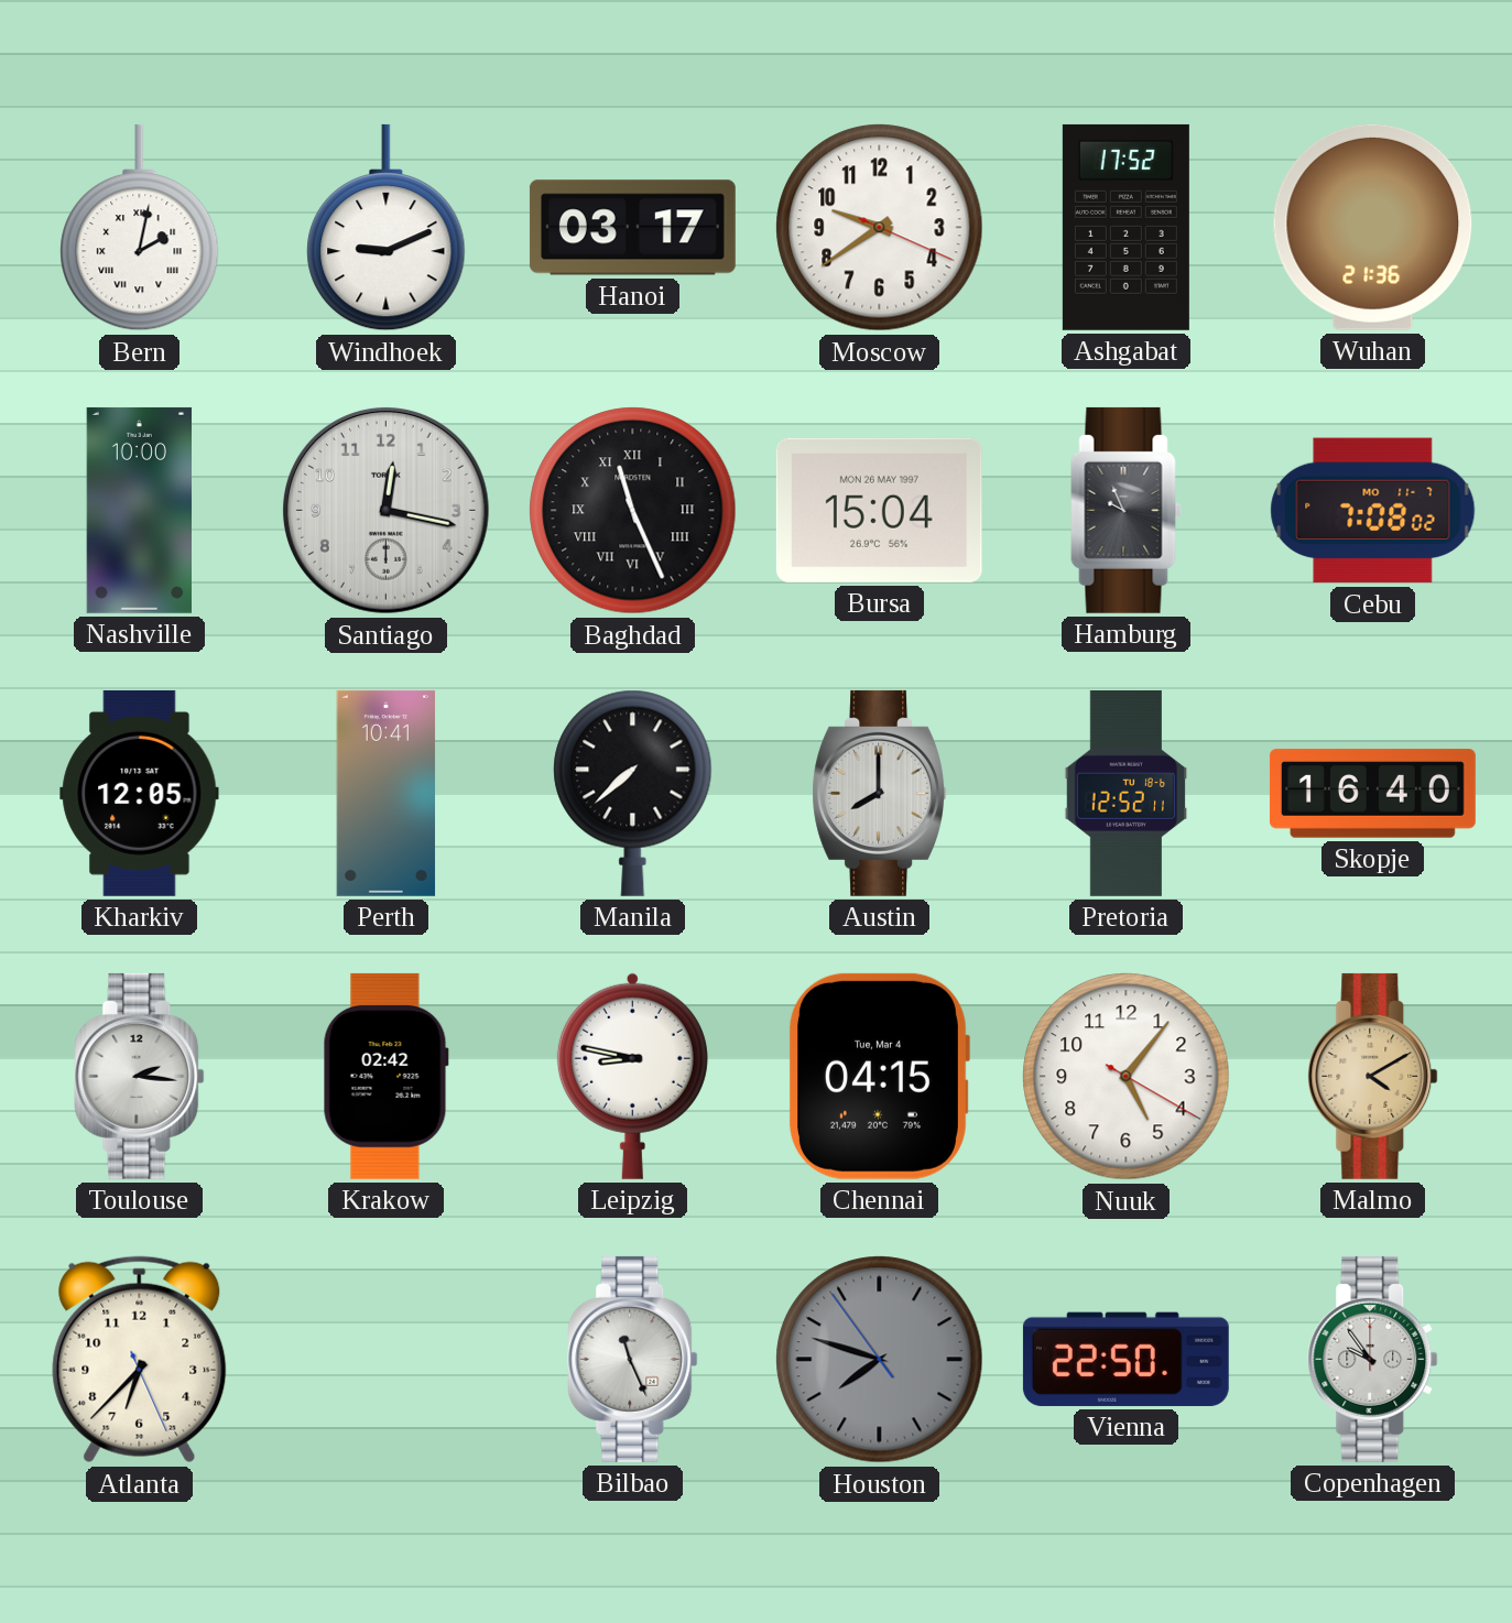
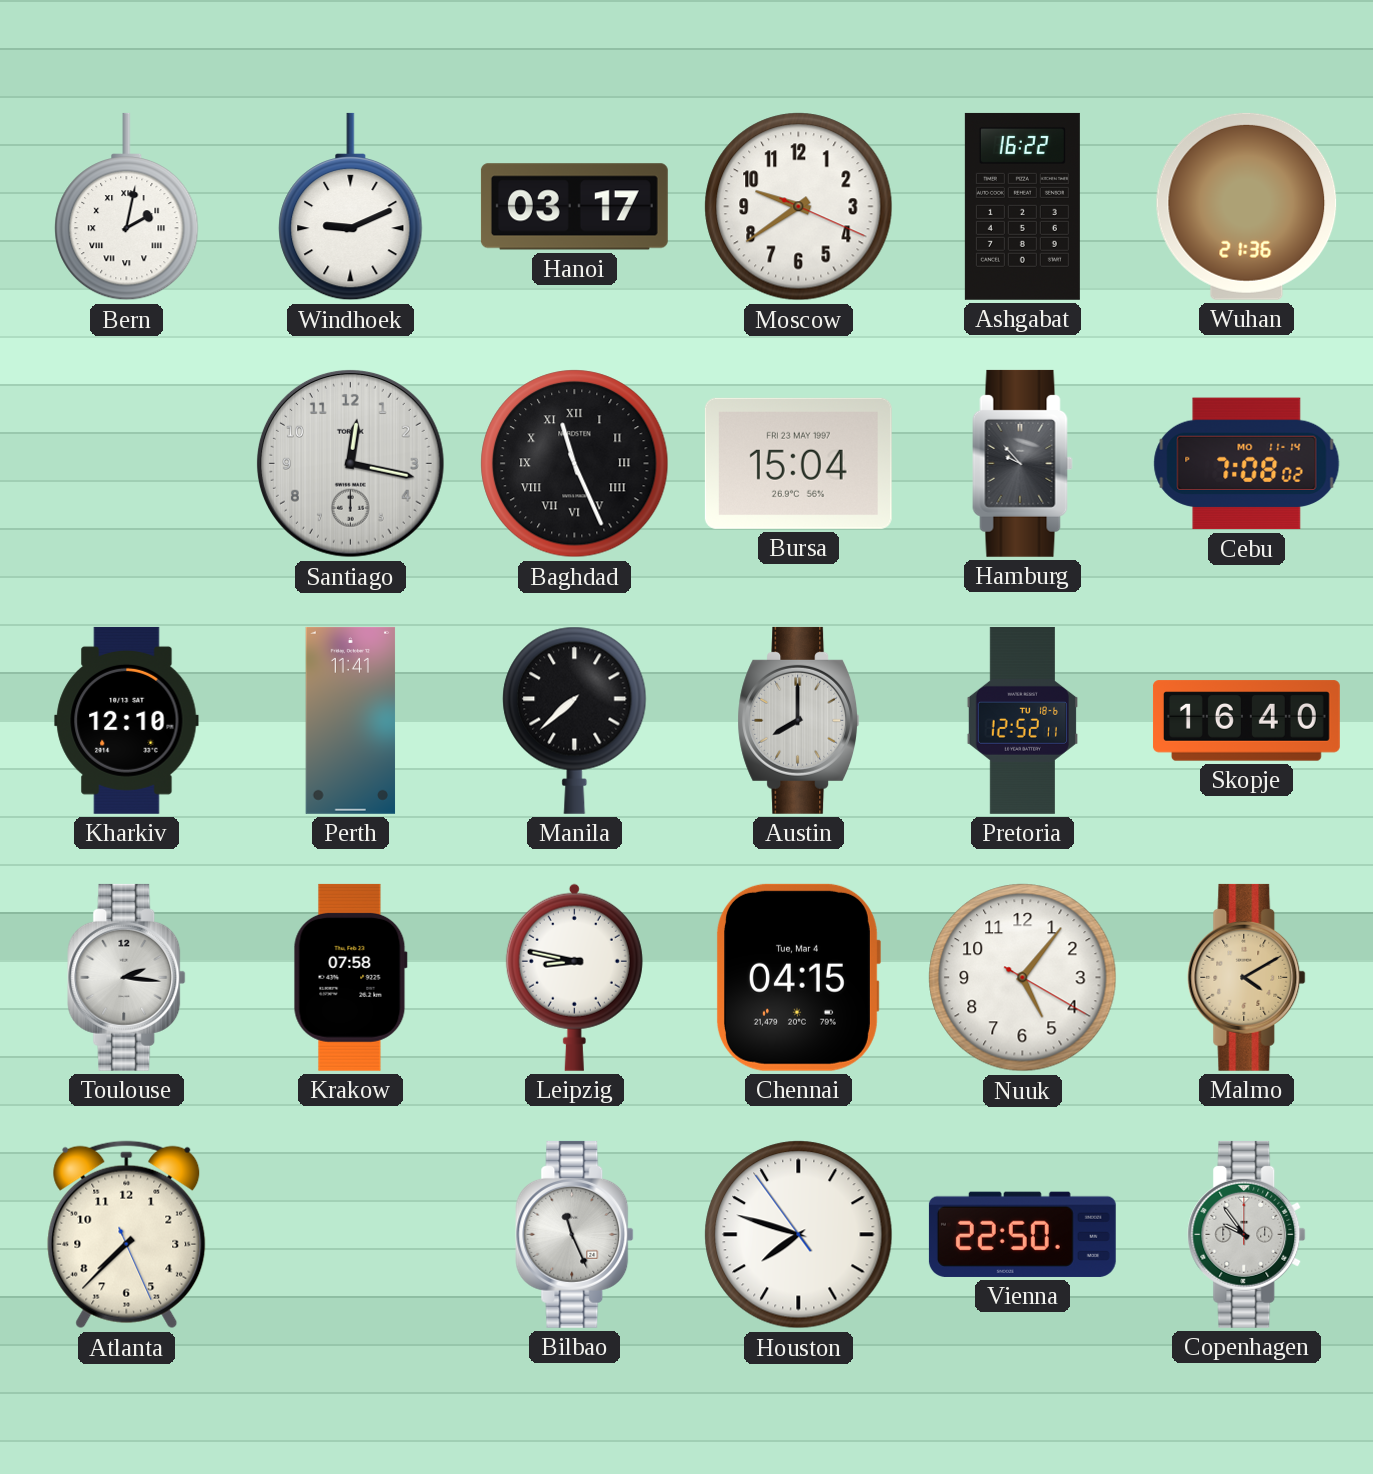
Ashgabat: 17:52 -> 16:22 (1022, 206)
Nashville: 10:00 -> none (139, 510)
Bursa date: MON 26 MAY 1997 -> FRI 23 MAY 1997 (798, 463)
Hamburg: 9:56 -> 9:53 (1023, 463)
Cebu date: MO 11-7 -> MO 11-14 (1247, 464)
Kharkiv: 12:05 -> 12:10 (127, 720)
Perth: 10:41 -> 11:41 (351, 720)
Krakow: 02:42 -> 07:58 (350, 977)
Atlanta: 6:37 -> 7:37 (127, 1235)
Houston dial: grey -> white (799, 1235)
